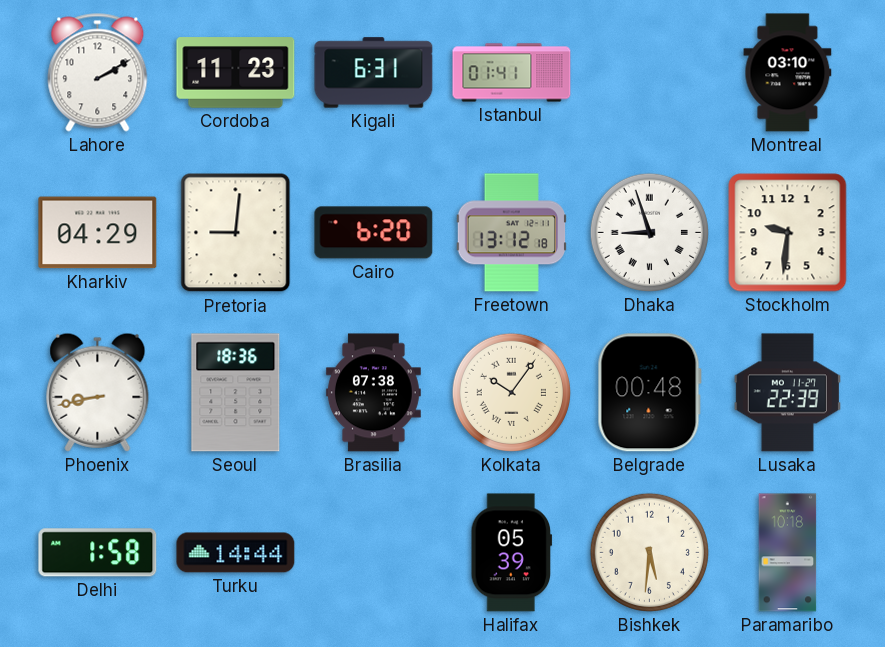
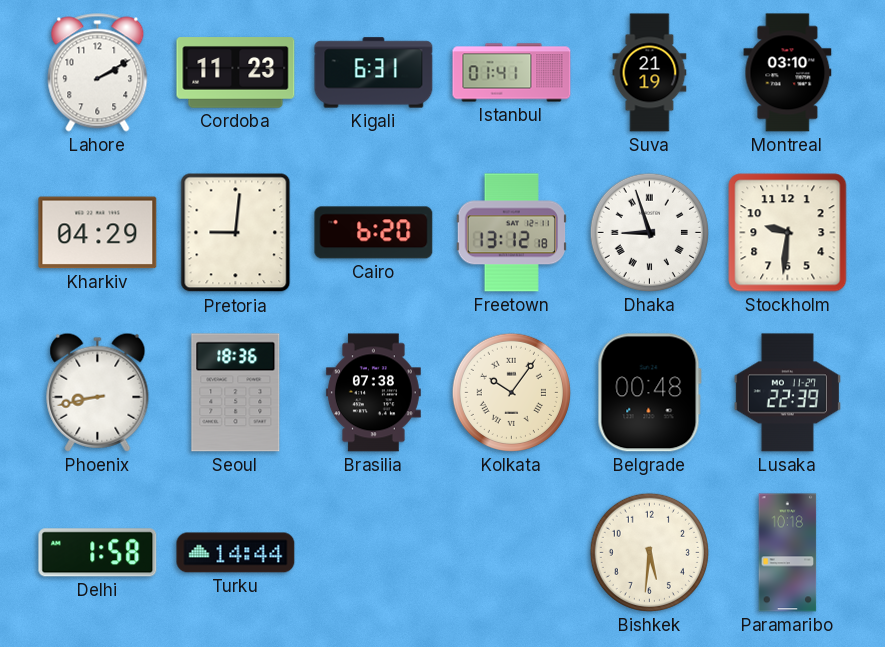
Suva: none -> 21:19 (650, 73)
Halifax: 05:39 -> none (512, 553)
